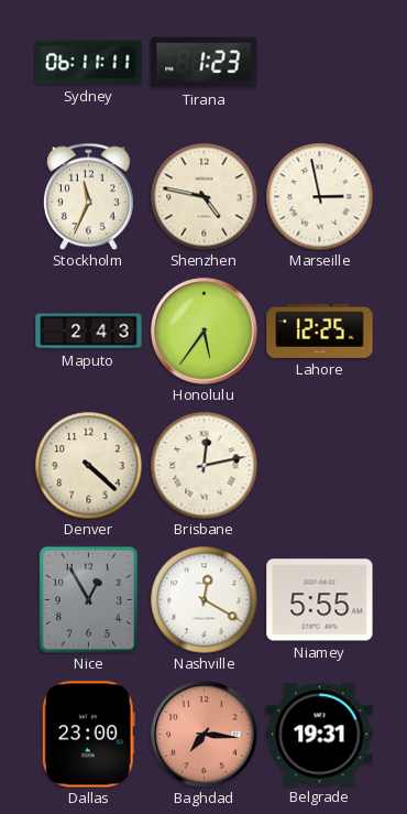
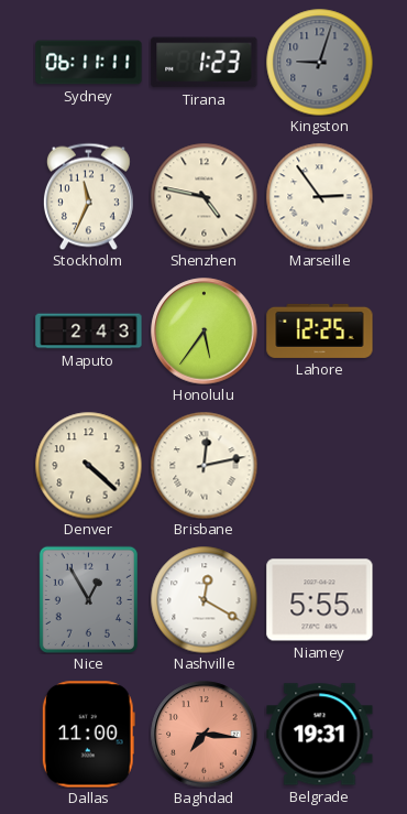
Kingston: none -> 9:03 (319, 62)
Marseille: 2:58 -> 2:54 (319, 196)
Dallas: 23:00 -> 11:00 (88, 735)
